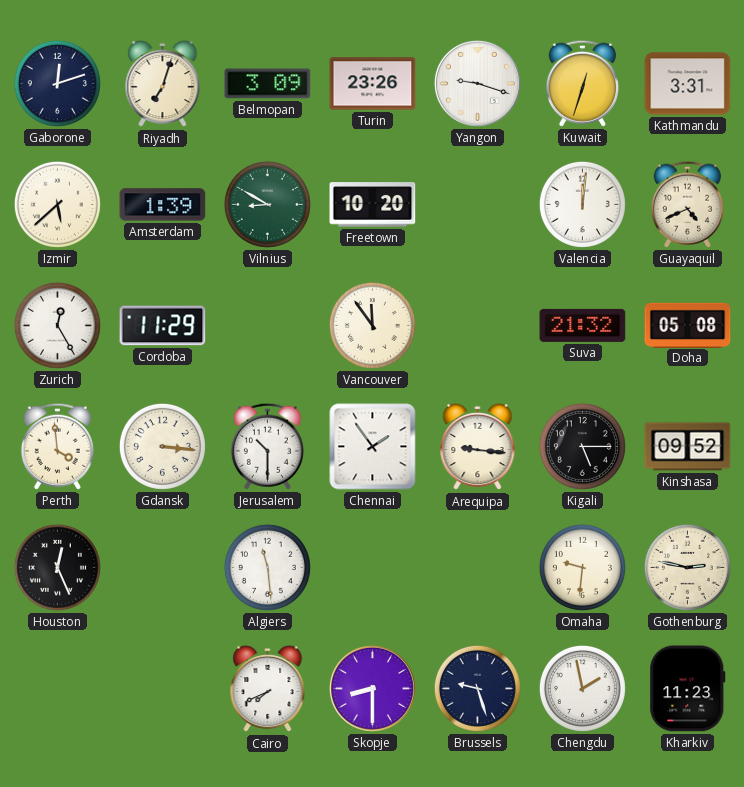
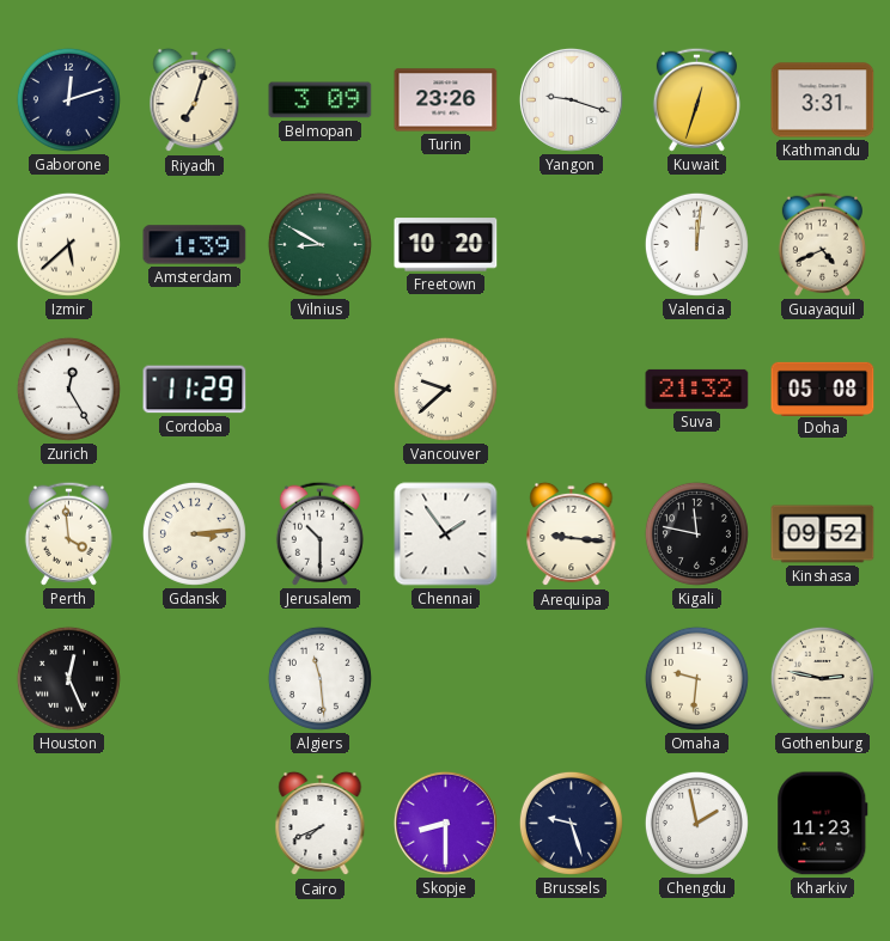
Vancouver: 11:54 -> 9:38 (445, 389)
Gdansk: 3:16 -> 3:14 (194, 533)
Kigali: 5:15 -> 11:47 (696, 533)
